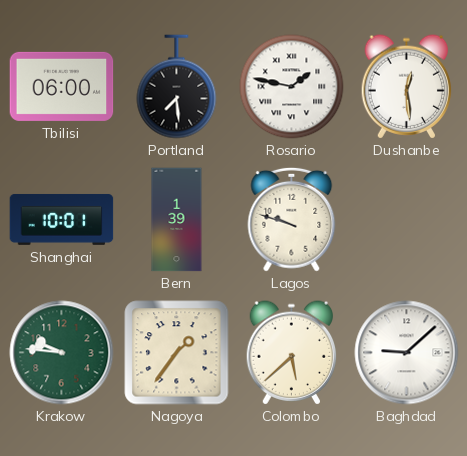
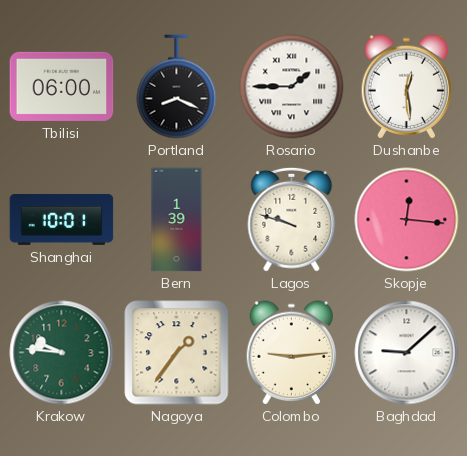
Portland: 7:29 -> 8:19 (177, 87)
Rosario: 1:47 -> 1:45 (292, 87)
Skopje: none -> 12:16 (407, 220)
Colombo: 5:38 -> 9:14 (292, 353)
